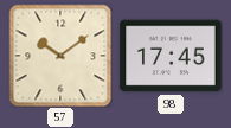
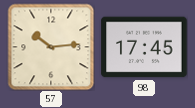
57: 10:09 -> 10:14 (51, 47)
